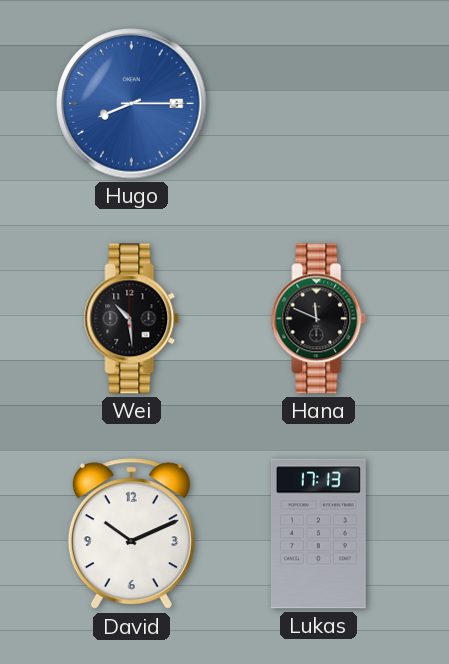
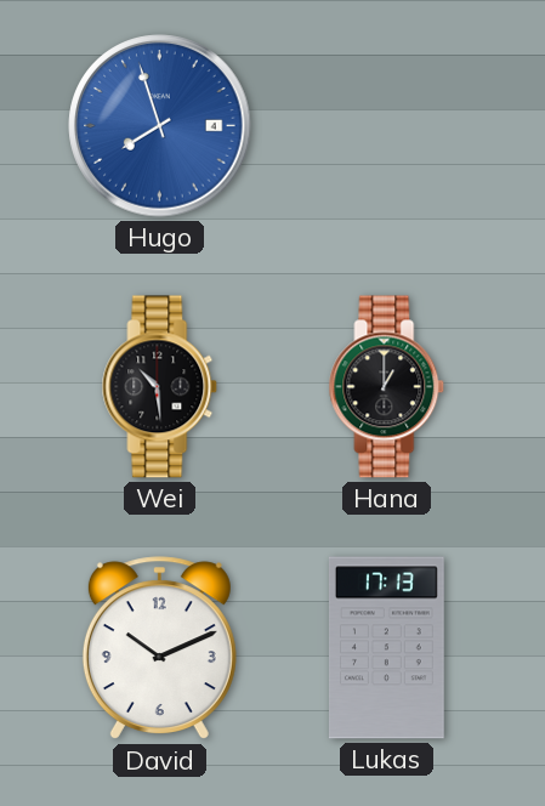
Hugo: 8:15 -> 7:57 (160, 126)
Hana: 11:49 -> 1:00 (387, 387)
